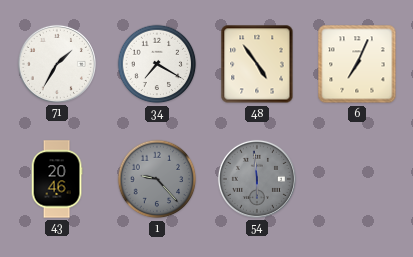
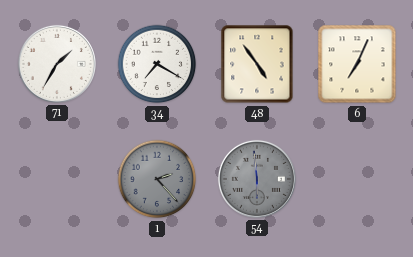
43: 20:46 -> none (57, 179)
1: 9:23 -> 2:23 (157, 179)
